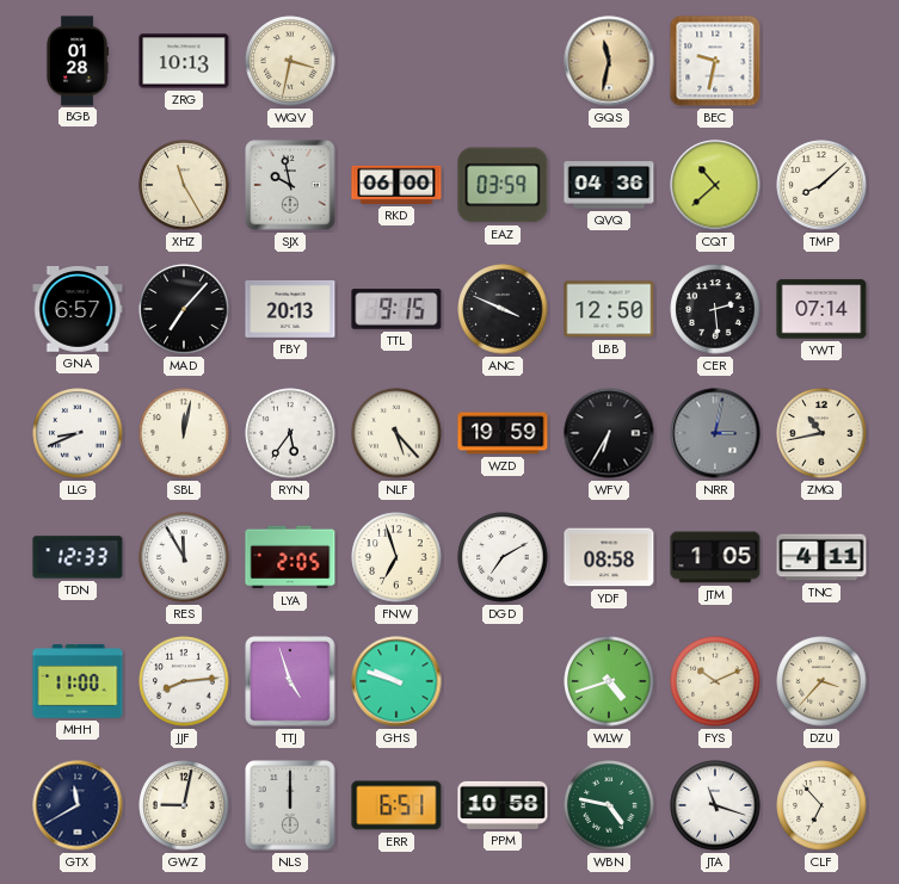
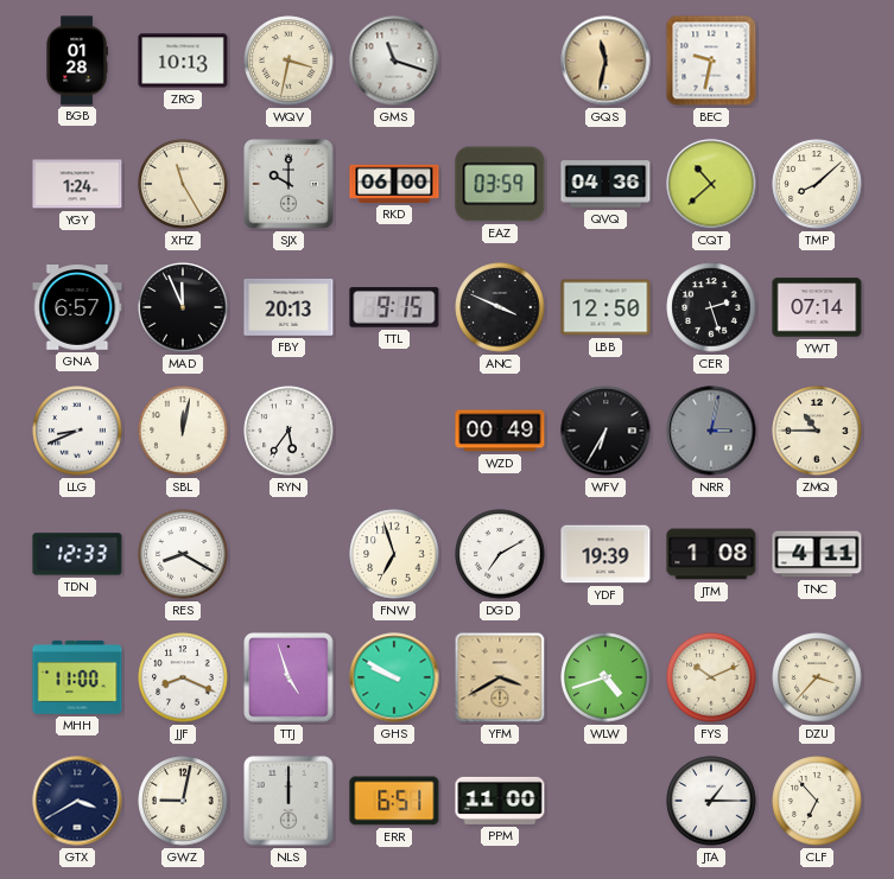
GMS: none -> 11:18 (394, 60)
YGY: none -> 1:24 (77, 184)
SJX: 9:58 -> 10:00 (289, 184)
MAD: 7:07 -> 11:56 (183, 307)
CER: 2:29 -> 2:27 (711, 307)
NLF: 5:23 -> none (396, 433)
WZD: 19:59 -> 00:49 (500, 431)
ZMQ: 10:43 -> 10:45 (817, 431)
RES: 11:55 -> 8:20 (183, 554)
LYA: 2:05 -> none (290, 557)
YDF: 08:58 -> 19:39 (605, 554)
JTM: 1:05 -> 1:08 (711, 554)
JJF: 8:14 -> 8:19 (183, 677)
GHS: 9:48 -> 9:50 (394, 677)
YFM: none -> 3:40 (500, 677)
GTX: 11:40 -> 3:40 (77, 801)
PPM: 10:58 -> 11:00 (500, 801)
WBN: 4:47 -> none (609, 805)
JTA: 11:18 -> 1:15 (711, 801)
